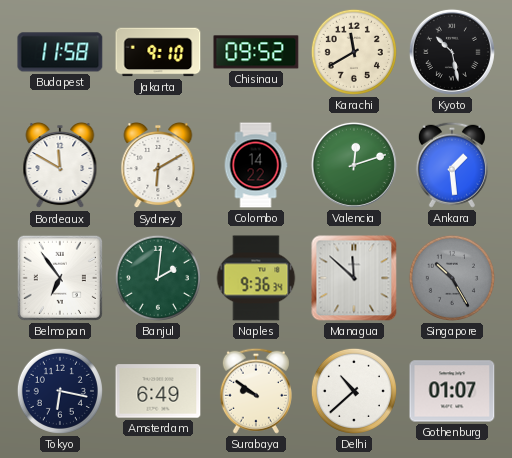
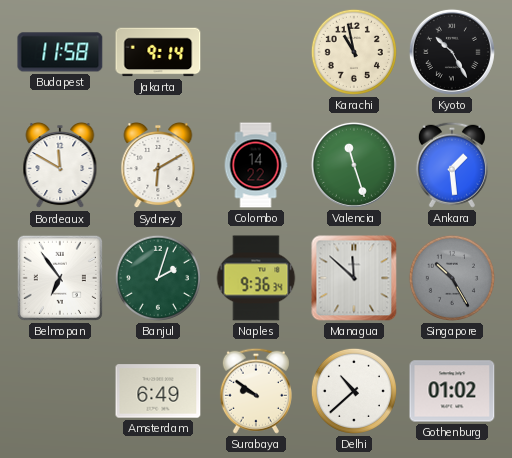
Jakarta: 9:10 -> 9:14 (158, 52)
Chisinau: 09:52 -> none (256, 52)
Karachi: 11:40 -> 10:58 (354, 52)
Kyoto: 10:28 -> 10:25 (452, 52)
Valencia: 12:12 -> 11:27 (354, 165)
Banjul: 2:01 -> 2:03 (158, 278)
Tokyo: 6:17 -> none (60, 391)
Gothenburg: 01:07 -> 01:02 (452, 391)
